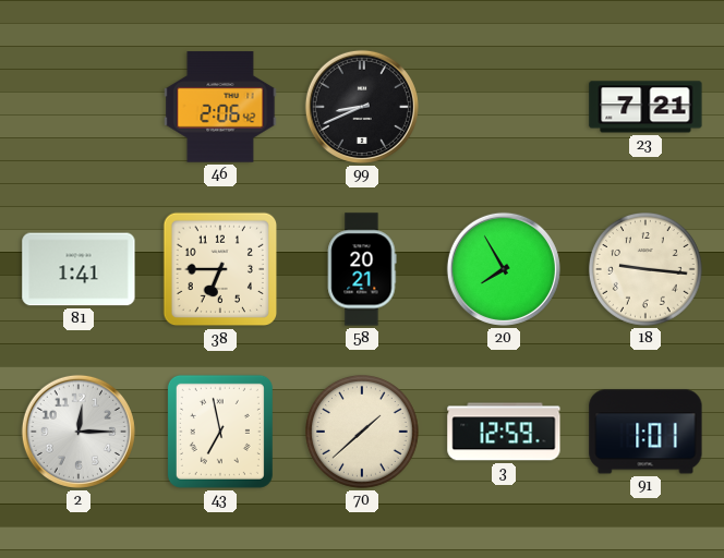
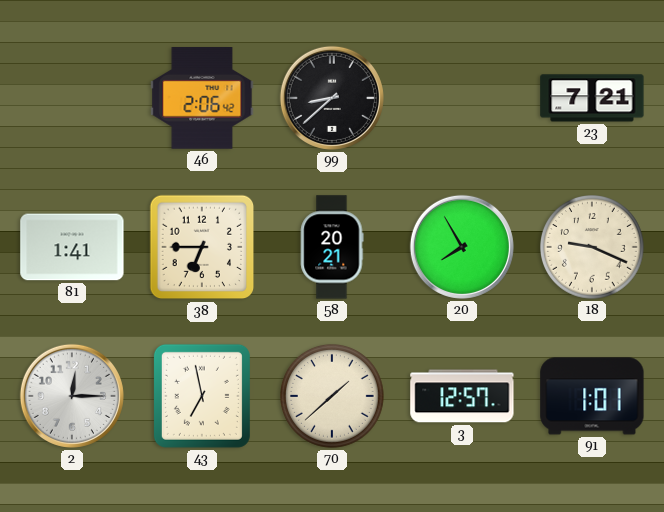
99: 8:41 -> 8:38 (332, 98)
18: 9:16 -> 9:19 (593, 248)
3: 12:59 -> 12:57 (462, 396)
